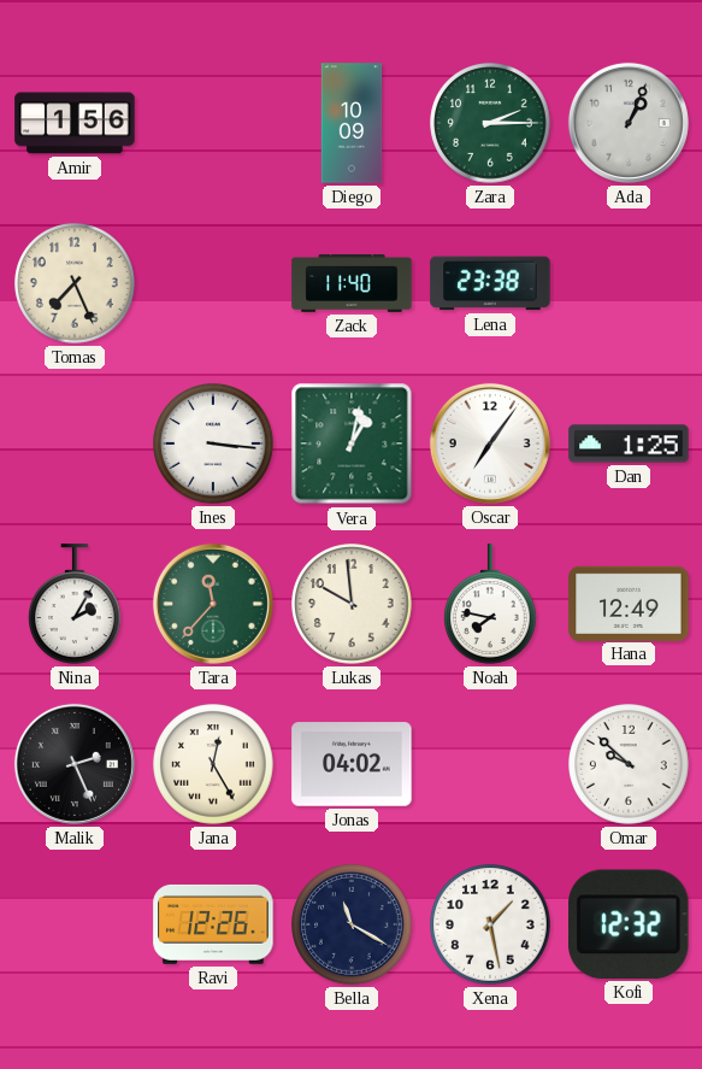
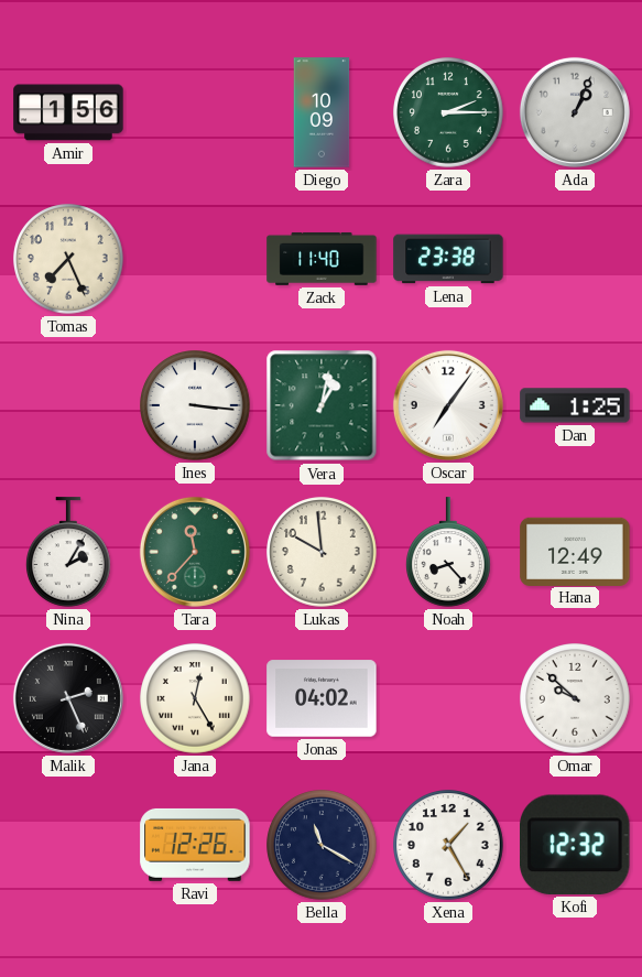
Noah: 7:47 -> 8:23 (449, 552)
Xena: 1:28 -> 1:25 (448, 845)
